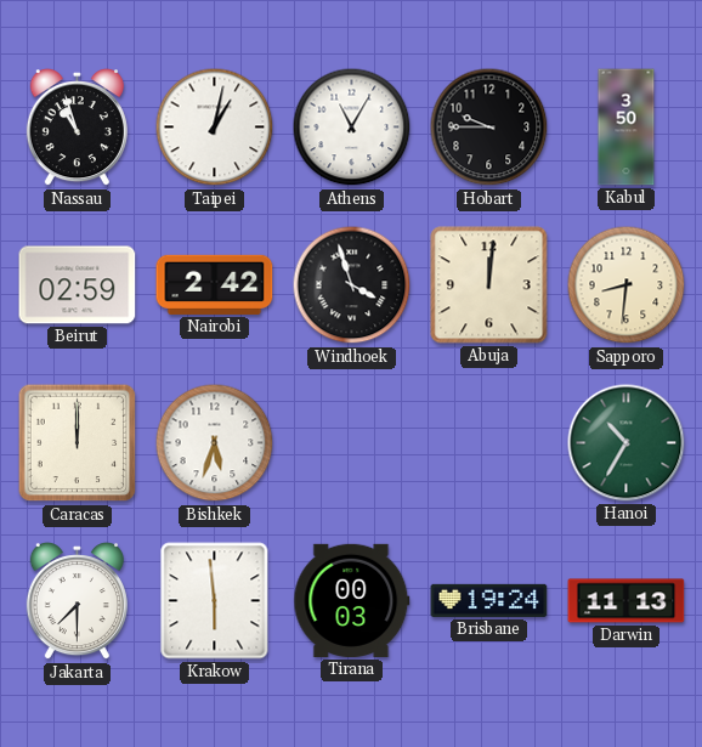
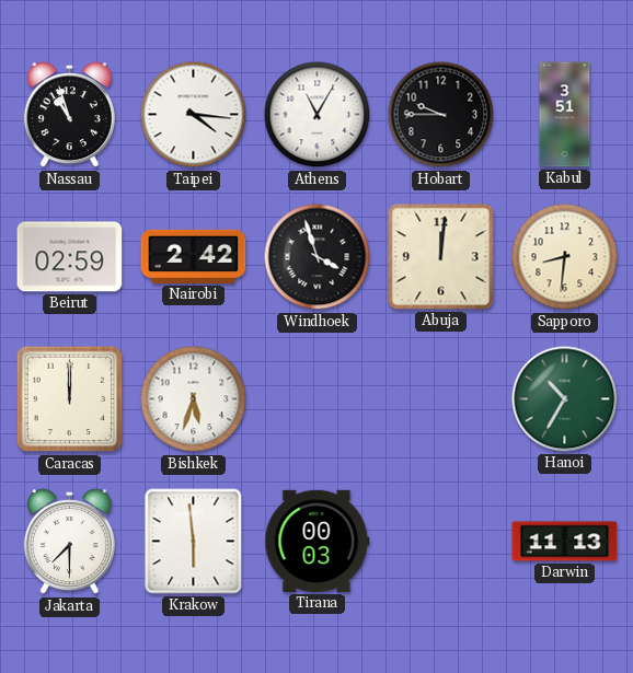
Taipei: 1:02 -> 4:16 (194, 115)
Kabul: 3:50 -> 3:51 (565, 115)
Brisbane: 19:24 -> none (489, 600)
